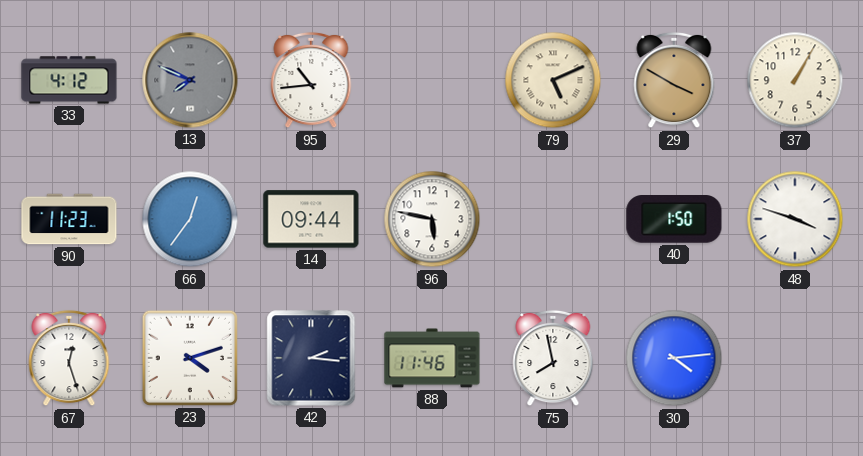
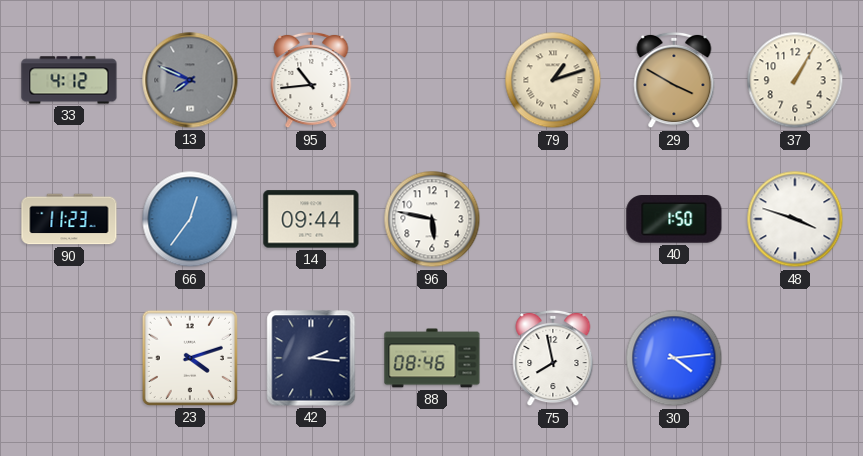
79: 5:11 -> 1:12 (553, 80)
67: 12:27 -> none (69, 358)
88: 11:46 -> 08:46 (432, 358)
